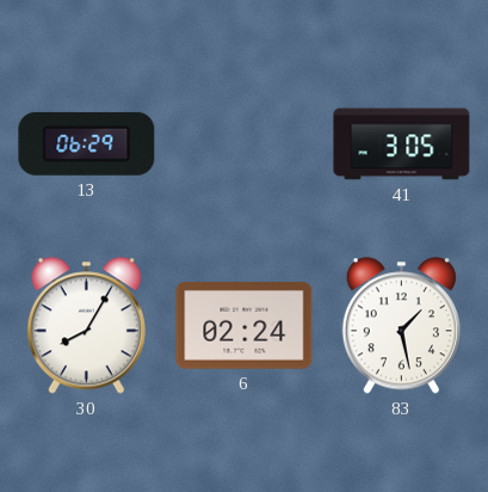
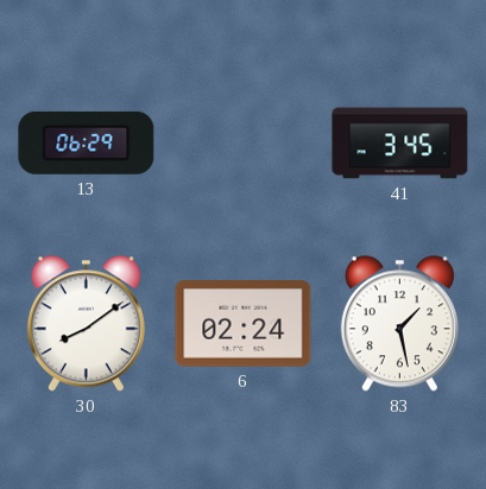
41: 3:05 -> 3:45 (400, 144)
30: 8:05 -> 8:09 (86, 324)
